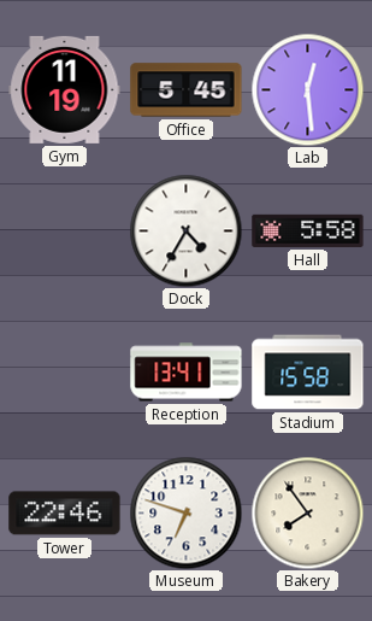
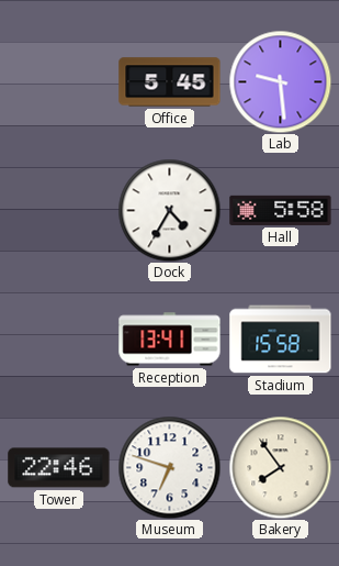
Gym: 11:19 -> none (65, 89)
Lab: 12:29 -> 9:29 (280, 81)
